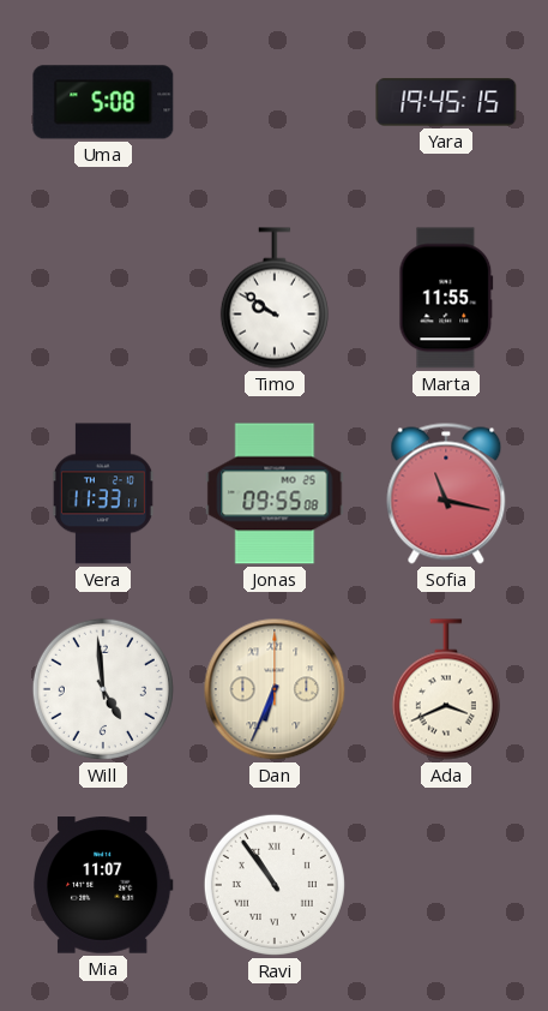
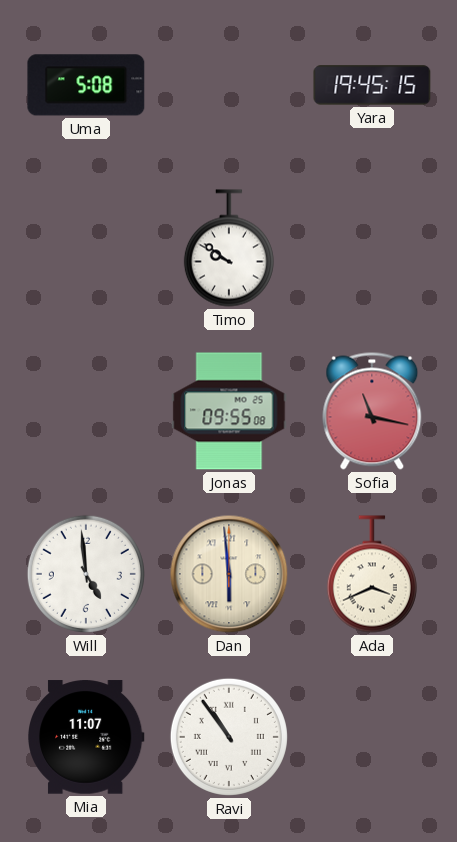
Marta: 11:55 -> none (446, 298)
Vera: 11:33 -> none (103, 493)
Dan: 6:34 -> 5:59 (229, 574)
